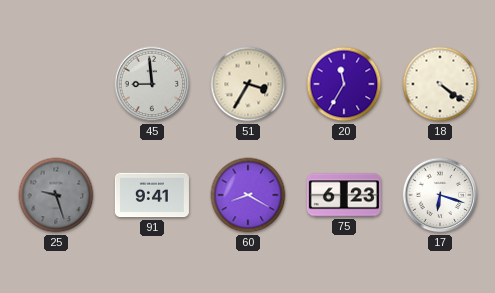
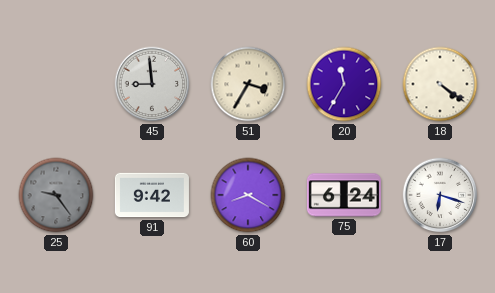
25: 9:27 -> 9:24 (56, 195)
91: 9:41 -> 9:42 (152, 195)
75: 6:23 -> 6:24 (344, 195)
